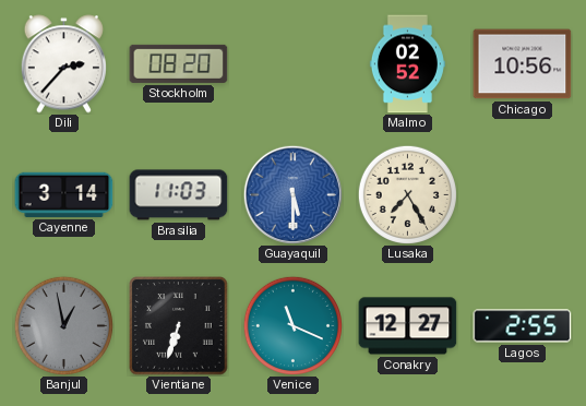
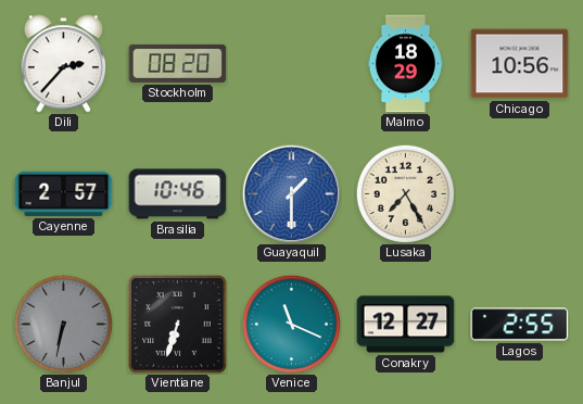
Malmo: 02:52 -> 18:29 (405, 64)
Cayenne: 3:14 -> 2:57 (64, 193)
Brasilia: 11:03 -> 10:46 (178, 194)
Guayaquil: 5:30 -> 1:30 (291, 193)
Banjul: 12:58 -> 6:32 (63, 324)
